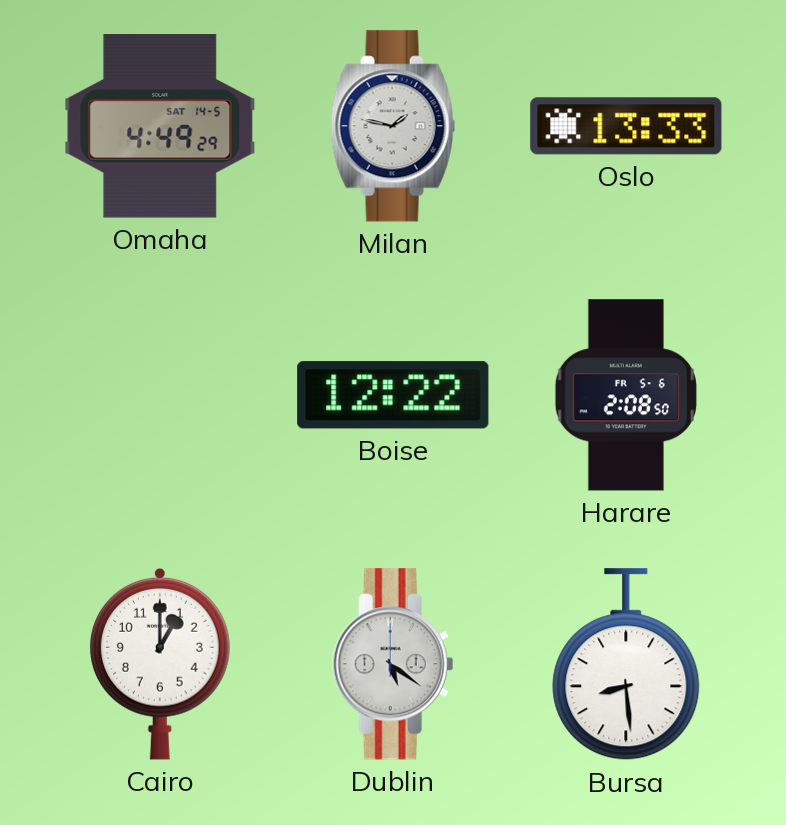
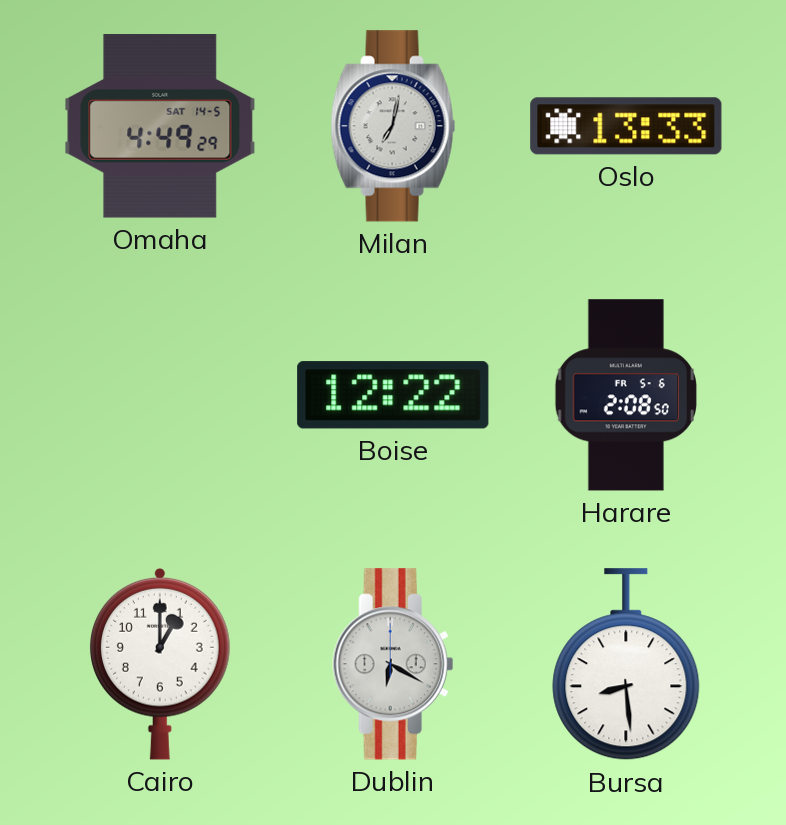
Milan: 1:47 -> 7:02 (393, 126)
Dublin: 5:21 -> 6:20 (393, 664)
